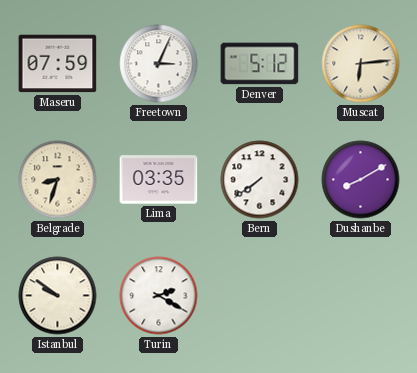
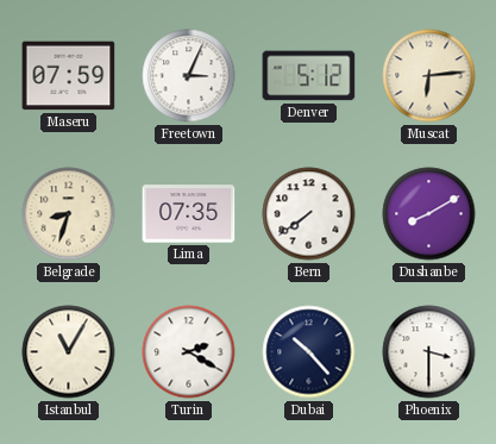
Lima: 03:35 -> 07:35 (189, 214)
Istanbul: 9:51 -> 11:05 (69, 352)
Dubai: none -> 10:23 (309, 352)
Phoenix: none -> 3:30 (429, 352)
